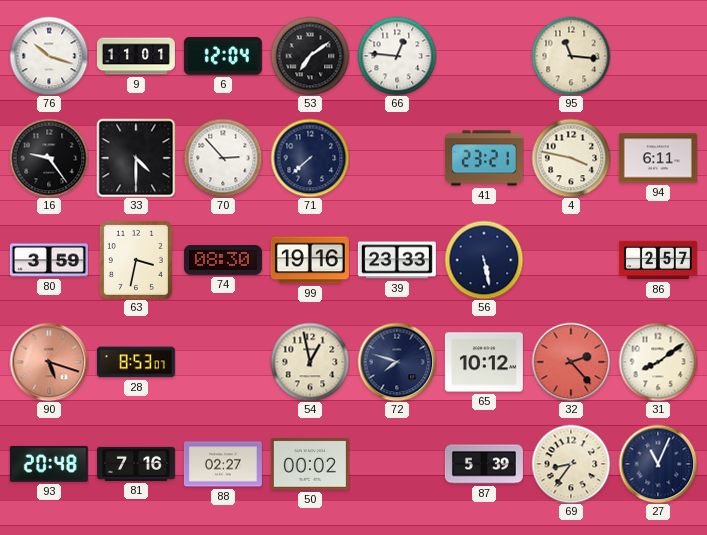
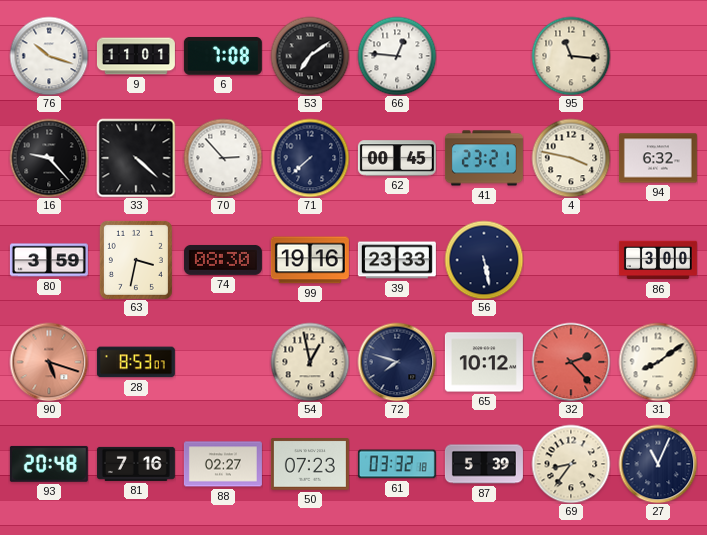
6: 12:04 -> 7:08 (223, 56)
16: 9:24 -> 9:23 (49, 158)
33: 4:30 -> 4:22 (136, 158)
62: none -> 00:45 (397, 158)
94: 6:11 -> 6:32 (658, 158)
86: 2:57 -> 3:00 (658, 260)
50: 00:02 -> 07:23 (310, 464)
61: none -> 03:32 (397, 464)
